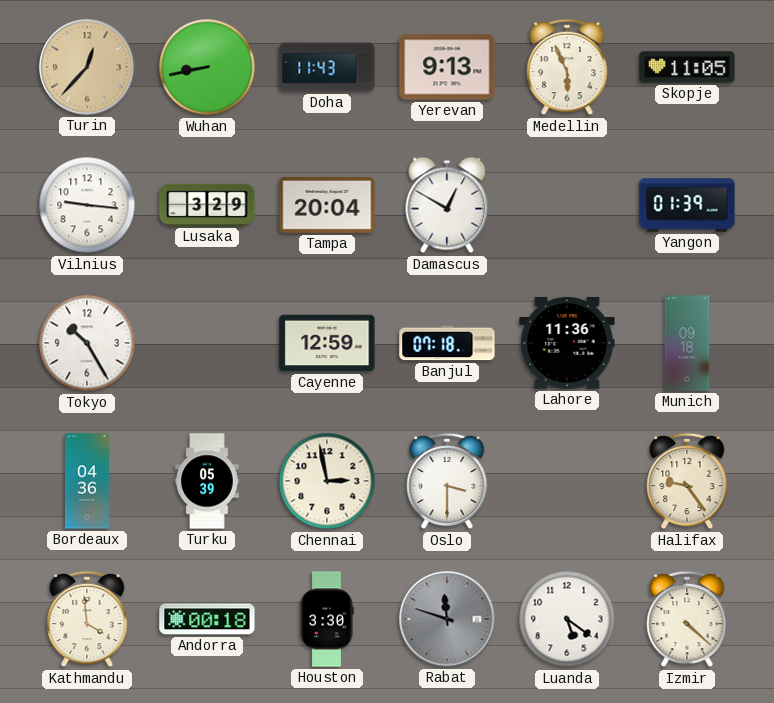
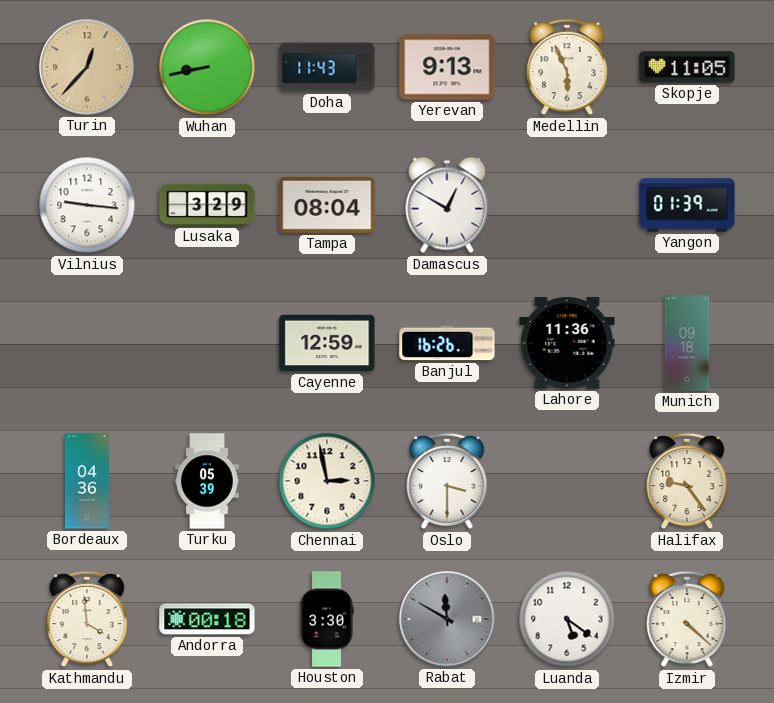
Tampa: 20:04 -> 08:04 (327, 205)
Tokyo: 10:25 -> none (87, 343)
Banjul: 07:18 -> 16:26 (447, 343)
Rabat: 11:48 -> 11:50 (447, 619)
